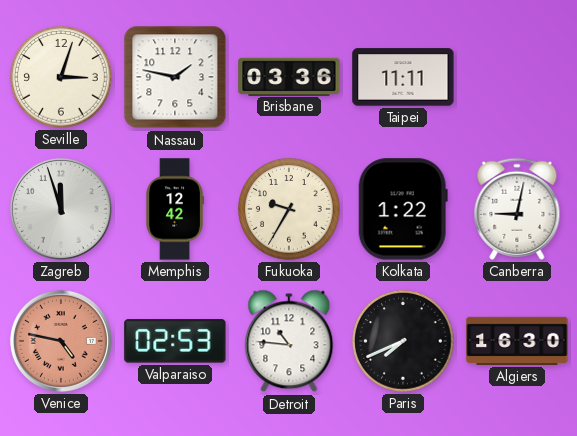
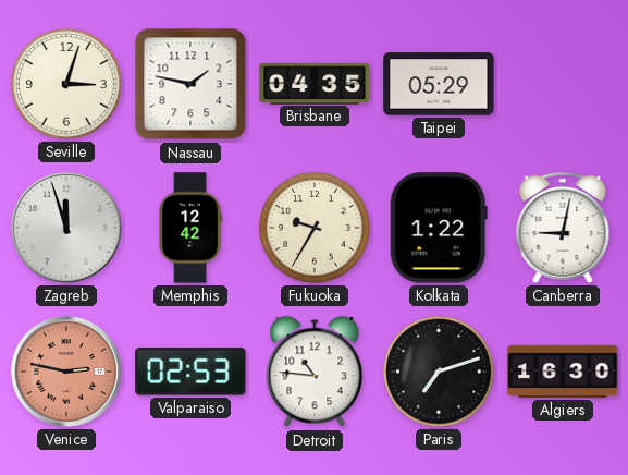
Brisbane: 03:36 -> 04:35 (315, 83)
Taipei: 11:11 -> 05:29 (439, 84)
Venice: 4:47 -> 2:47 (66, 372)
Paris: 7:41 -> 7:12 (439, 372)
